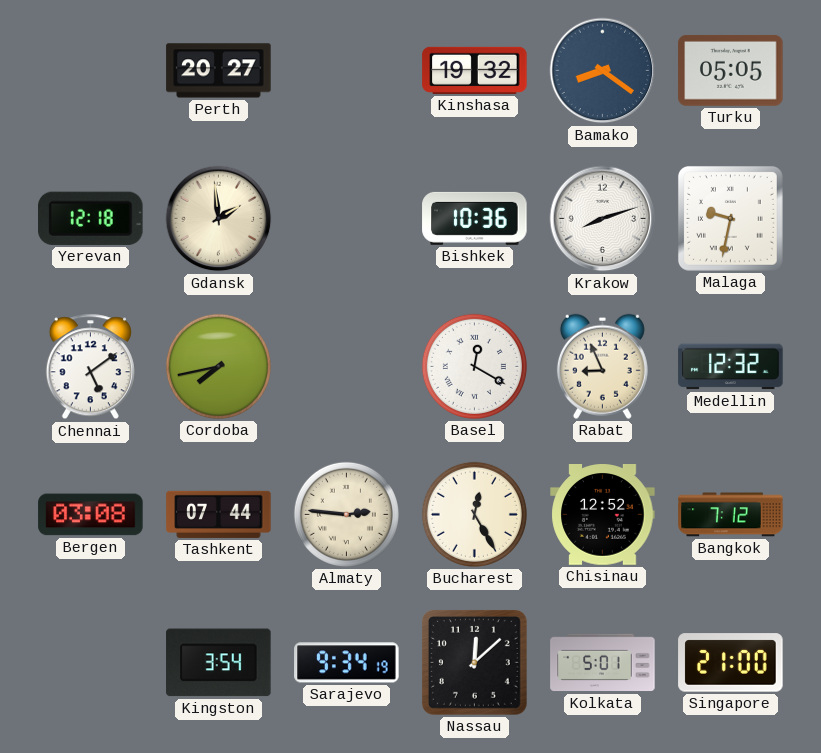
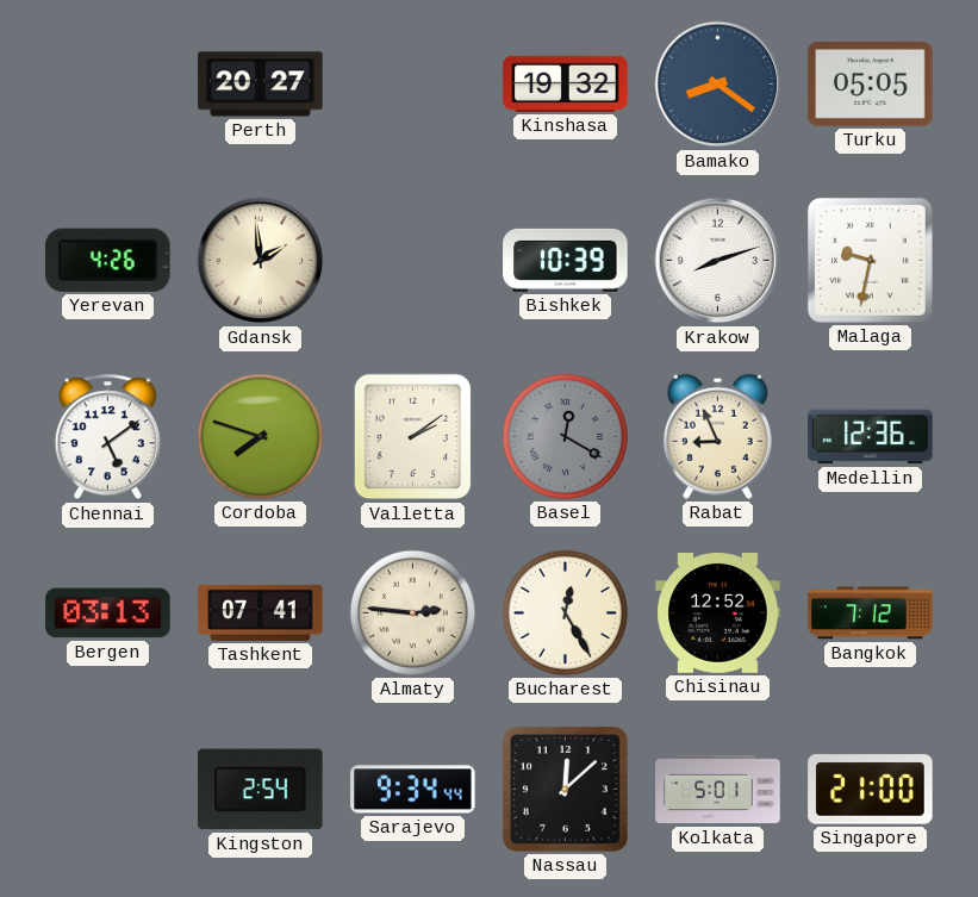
Yerevan: 12:18 -> 4:26 (108, 260)
Bishkek: 10:36 -> 10:39 (566, 260)
Cordoba: 7:43 -> 7:48 (260, 436)
Valletta: none -> 2:09 (413, 437)
Basel dial: white -> grey (565, 436)
Medellin: 12:32 -> 12:36 (871, 437)
Bergen: 03:08 -> 03:13 (108, 613)
Tashkent: 07:44 -> 07:41 (261, 612)
Kingston: 3:54 -> 2:54 (261, 790)
Sarajevo: 9:34:19 -> 9:34:44 (413, 790)
